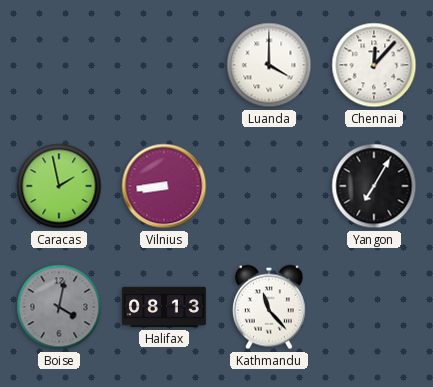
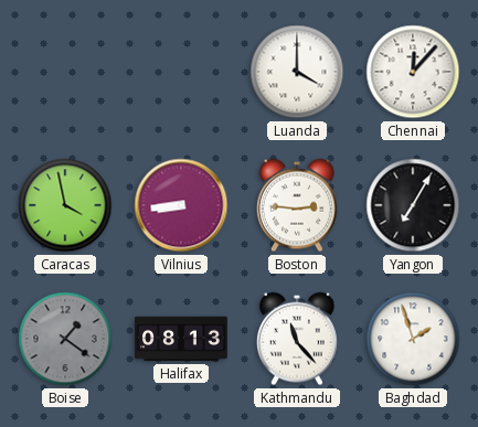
Caracas: 1:58 -> 3:58 (65, 205)
Boston: none -> 2:46 (297, 205)
Boise: 4:02 -> 1:21 (65, 339)
Baghdad: none -> 1:57 (413, 339)
